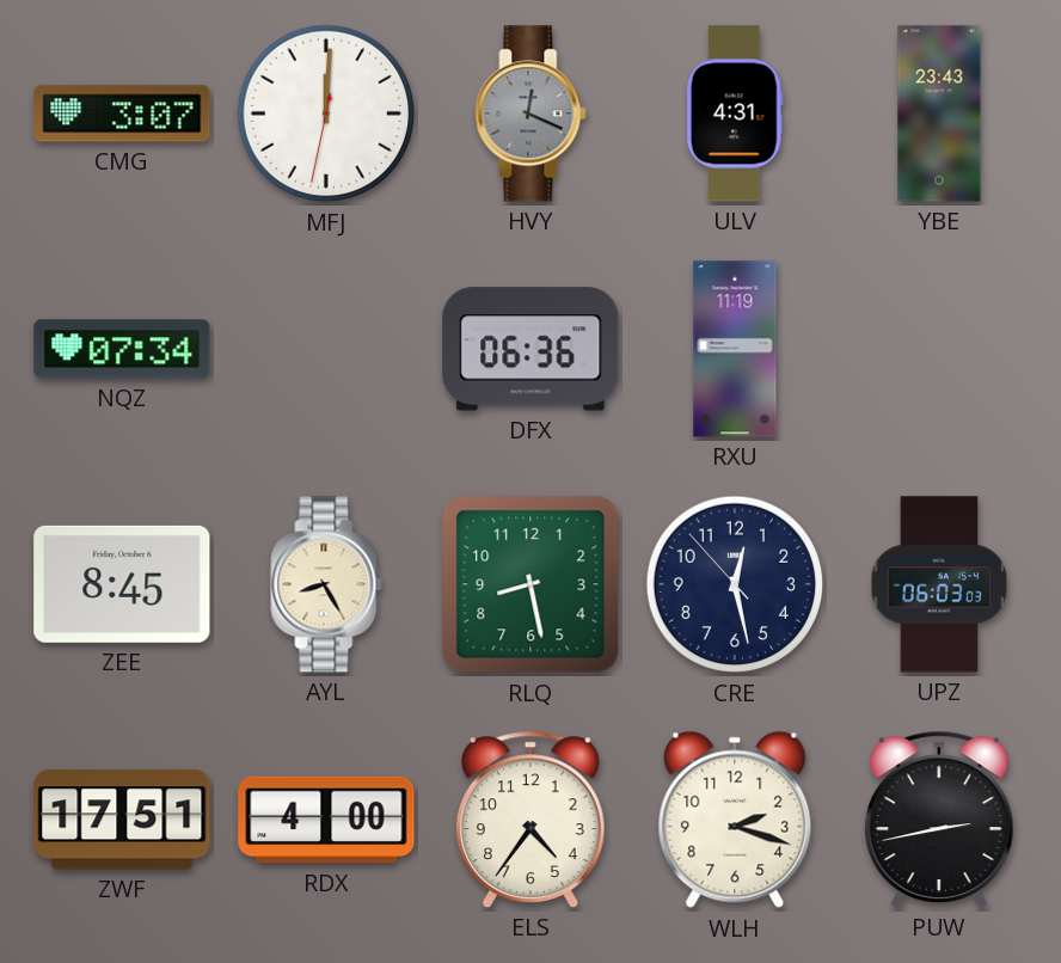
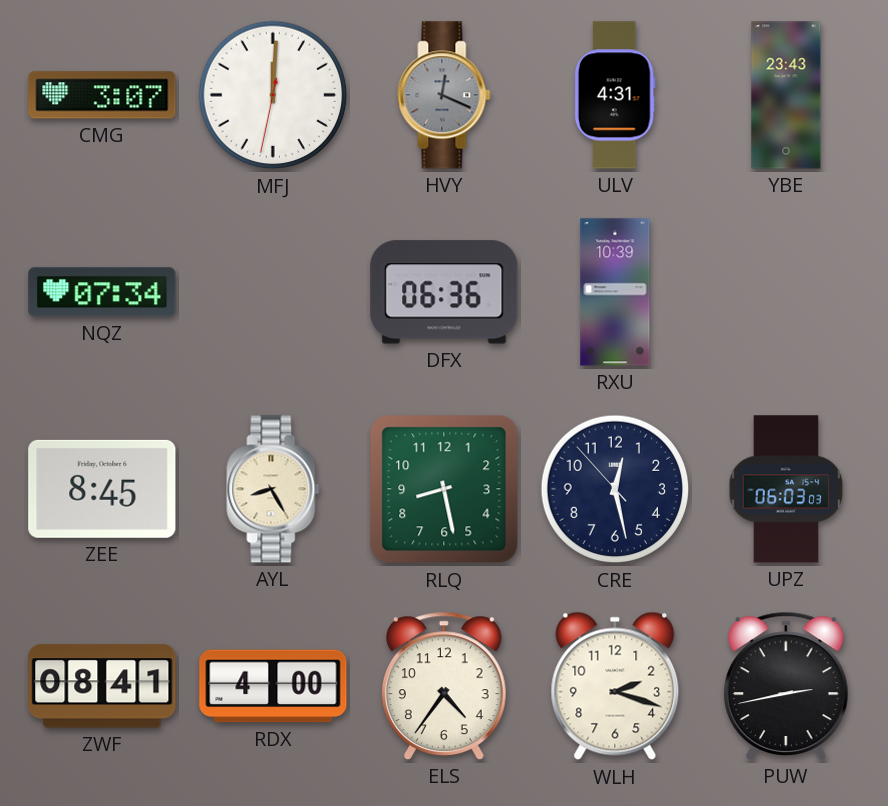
RXU: 11:19 -> 10:39 (615, 292)
ZWF: 17:51 -> 08:41 (102, 686)
